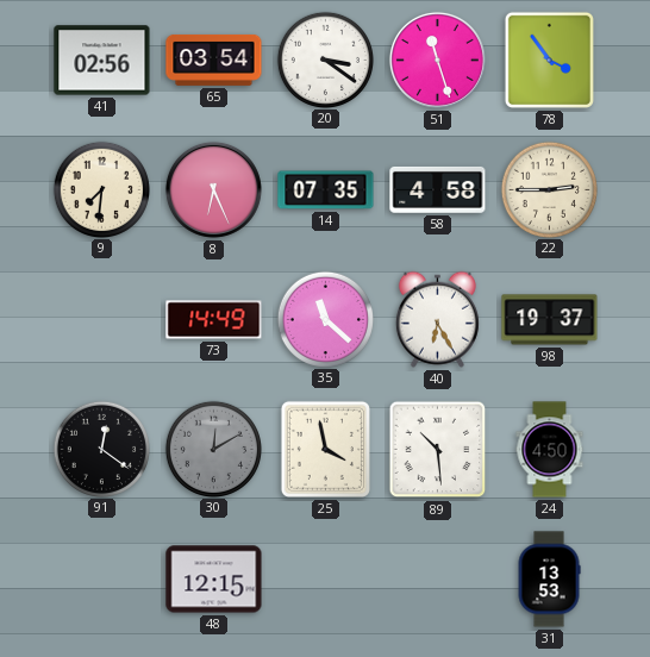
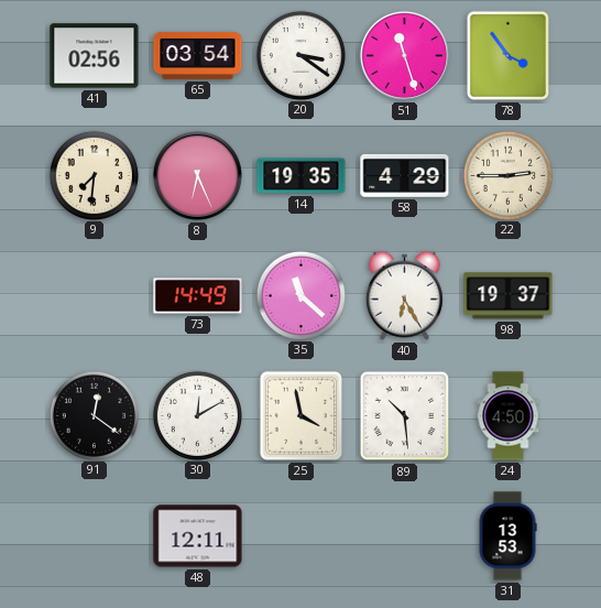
14: 07:35 -> 19:35 (302, 176)
58: 4:58 -> 4:29 (405, 175)
30 dial: grey -> white (197, 415)
48: 12:15 -> 12:11 (198, 536)
